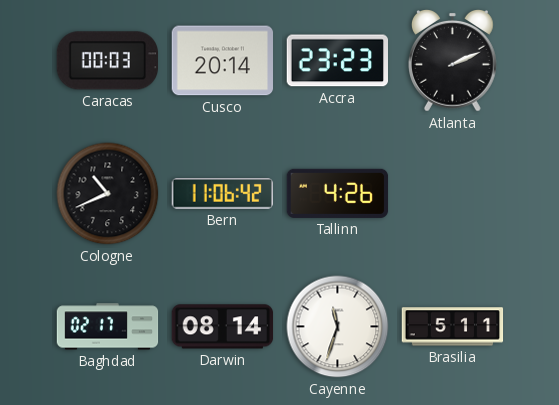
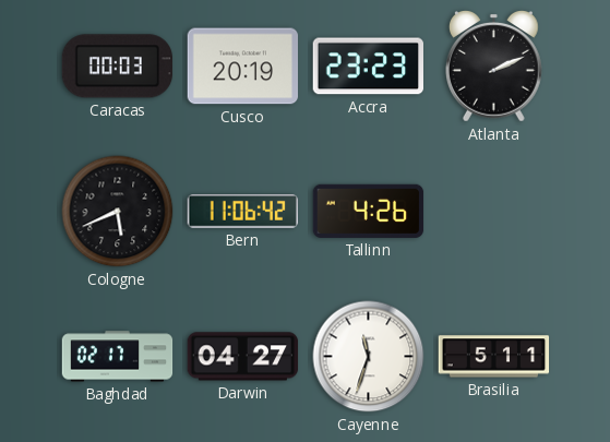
Cusco: 20:14 -> 20:19 (243, 67)
Cologne: 10:41 -> 5:41 (118, 212)
Darwin: 08:14 -> 04:27 (243, 357)
